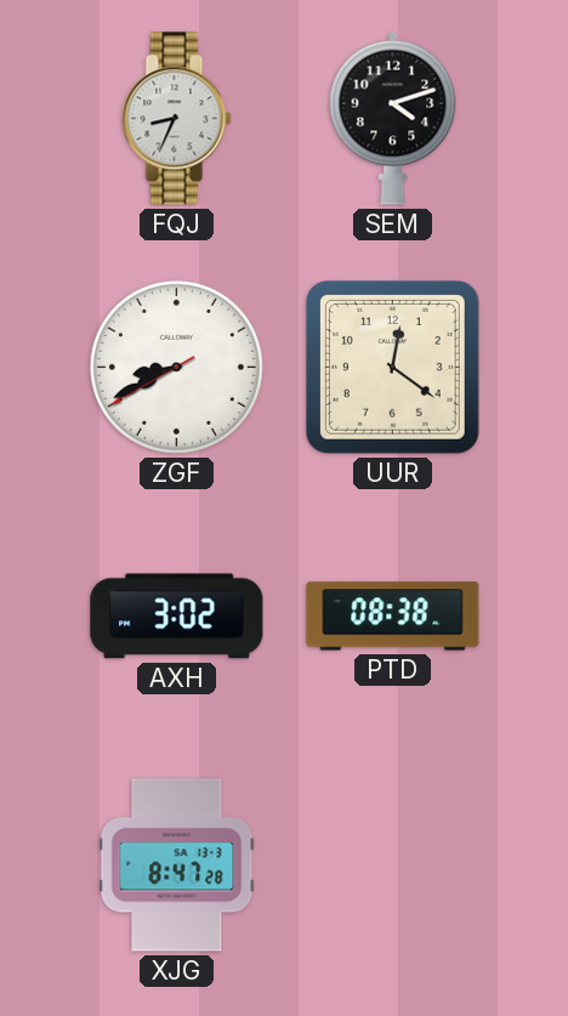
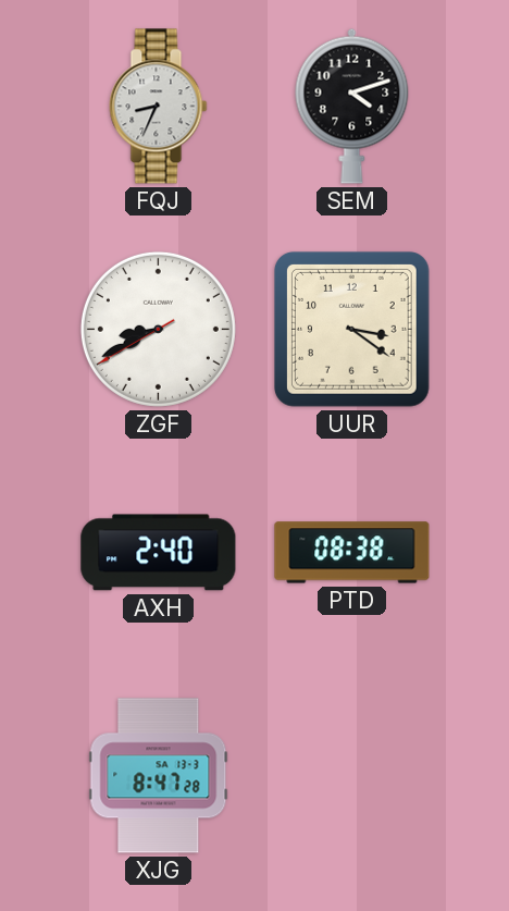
UUR: 12:21 -> 3:21 (352, 330)
AXH: 3:02 -> 2:40 (159, 553)
